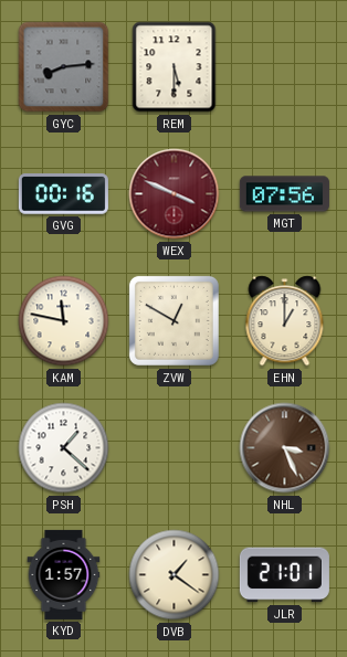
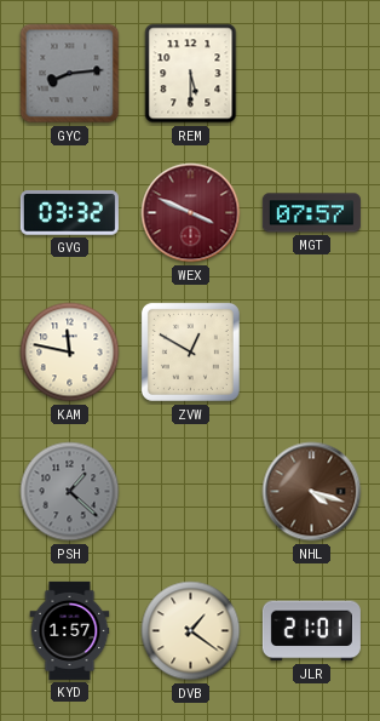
GVG: 00:16 -> 03:32 (69, 213)
MGT: 07:56 -> 07:57 (311, 213)
EHN: 1:00 -> none (285, 321)
PSH dial: white -> grey (70, 492)
NHL: 3:26 -> 4:18 (312, 492)
